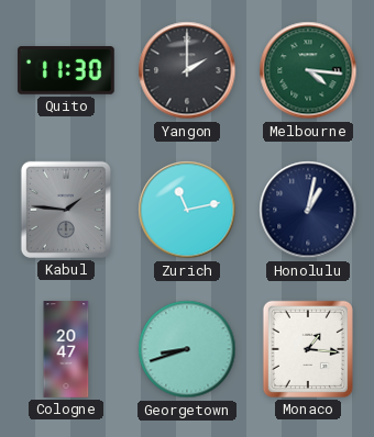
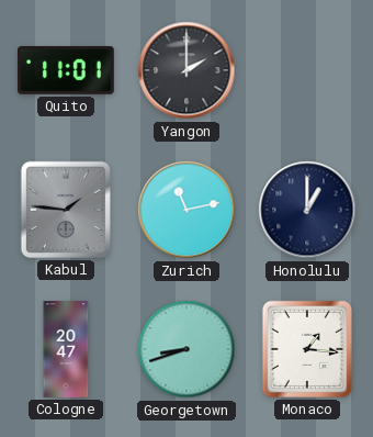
Quito: 11:30 -> 11:01 (66, 71)
Melbourne: 4:16 -> none (308, 70)
Honolulu: 1:02 -> 1:00 (307, 210)
